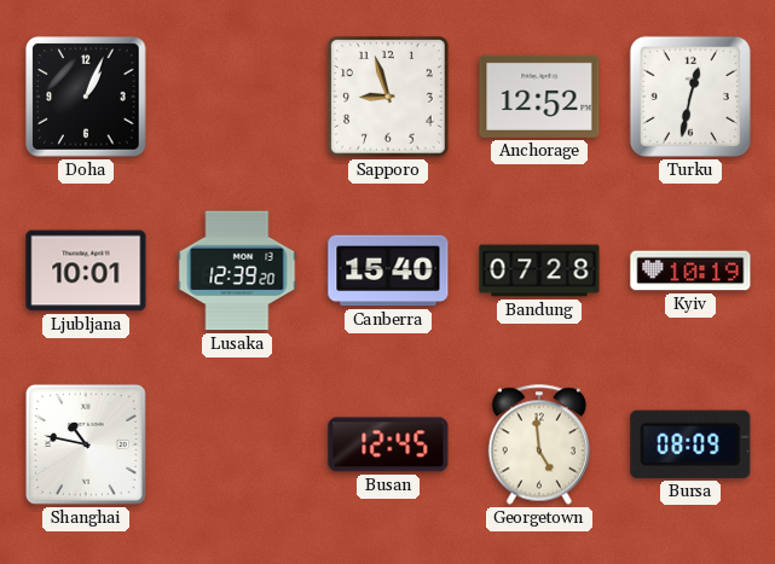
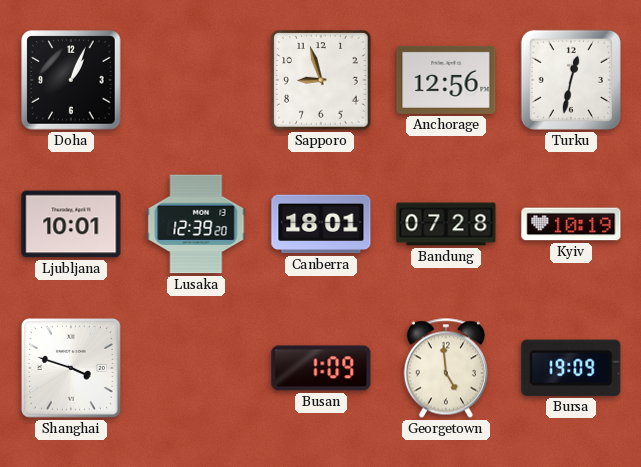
Anchorage: 12:52 -> 12:56 (446, 80)
Canberra: 15:40 -> 18:01 (321, 224)
Shanghai: 10:47 -> 3:48 (71, 368)
Busan: 12:45 -> 1:09 (321, 368)
Bursa: 08:09 -> 19:09 (571, 368)
